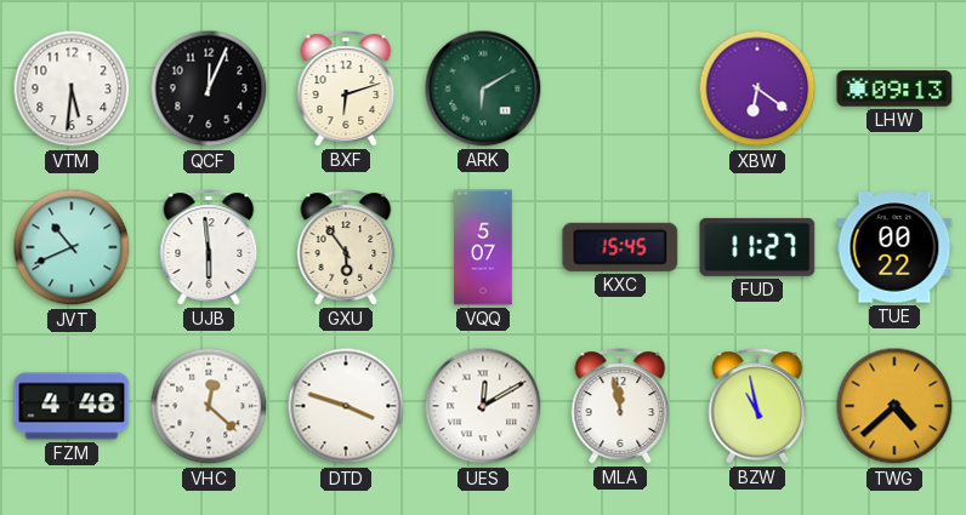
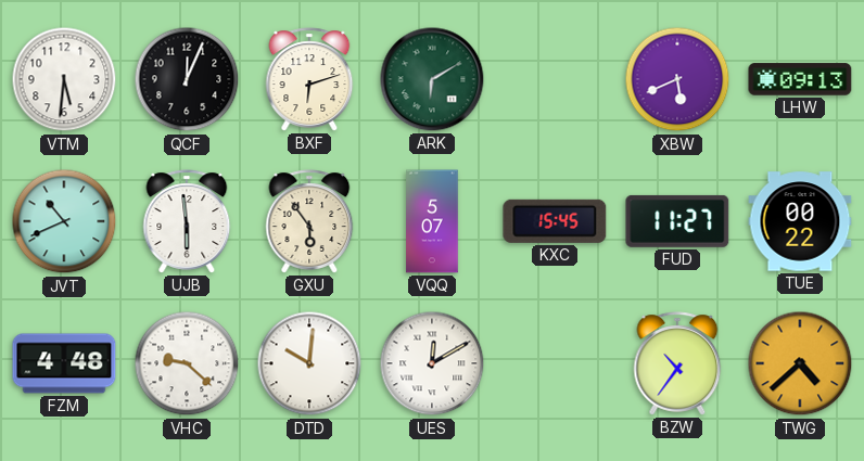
XBW: 6:21 -> 5:41 (677, 79)
VHC: 12:22 -> 9:22 (187, 363)
DTD: 3:48 -> 10:01 (309, 363)
MLA: 11:58 -> none (620, 406)
BZW: 10:58 -> 10:36 (677, 363)
